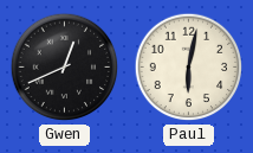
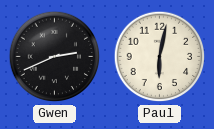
Gwen: 12:41 -> 2:41 (55, 57)
